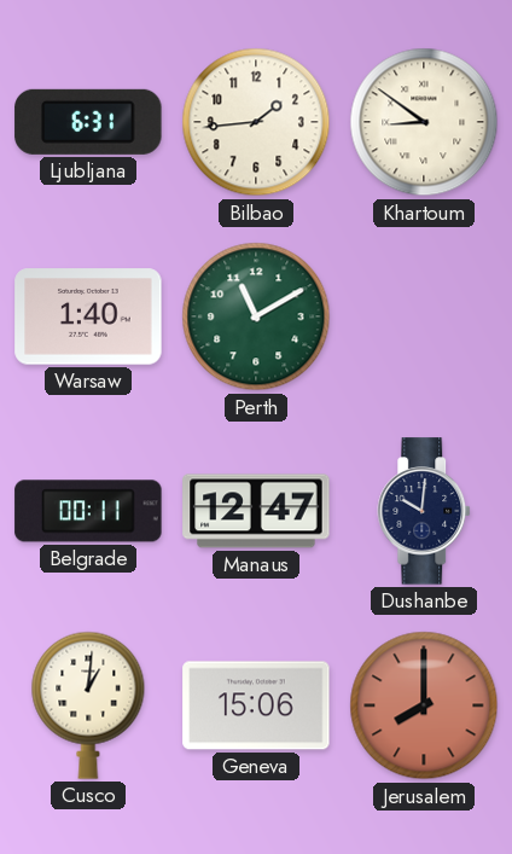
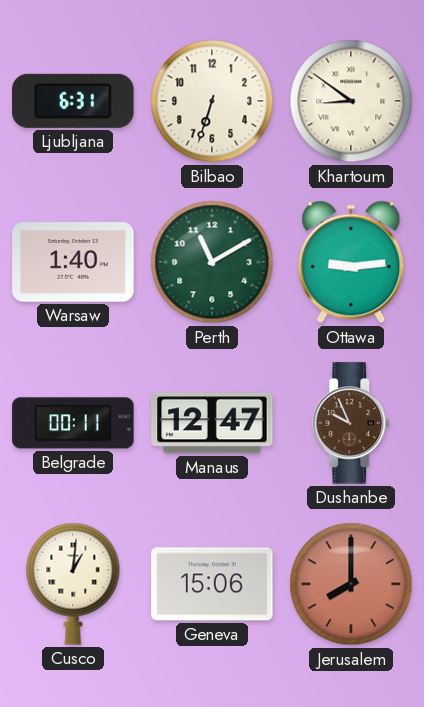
Bilbao: 1:44 -> 6:33 (212, 101)
Ottawa: none -> 9:14 (351, 262)
Dushanbe: 10:01 -> 9:56 (352, 423)
Dushanbe dial: navy -> brown (352, 423)
